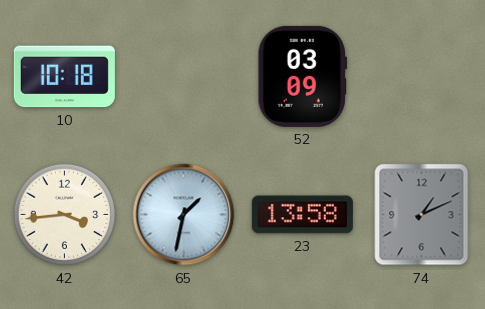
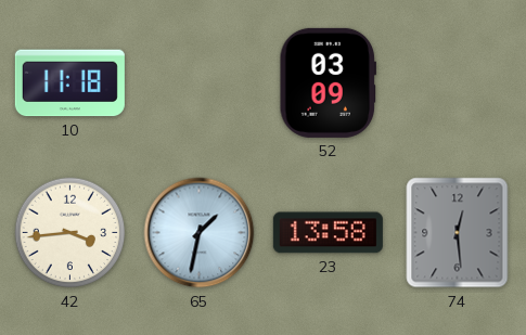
10: 10:18 -> 11:18 (69, 83)
74: 1:11 -> 12:29 (458, 233)
